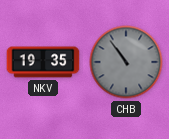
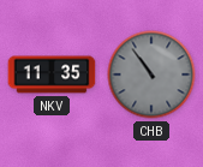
NKV: 19:35 -> 11:35 (52, 74)
